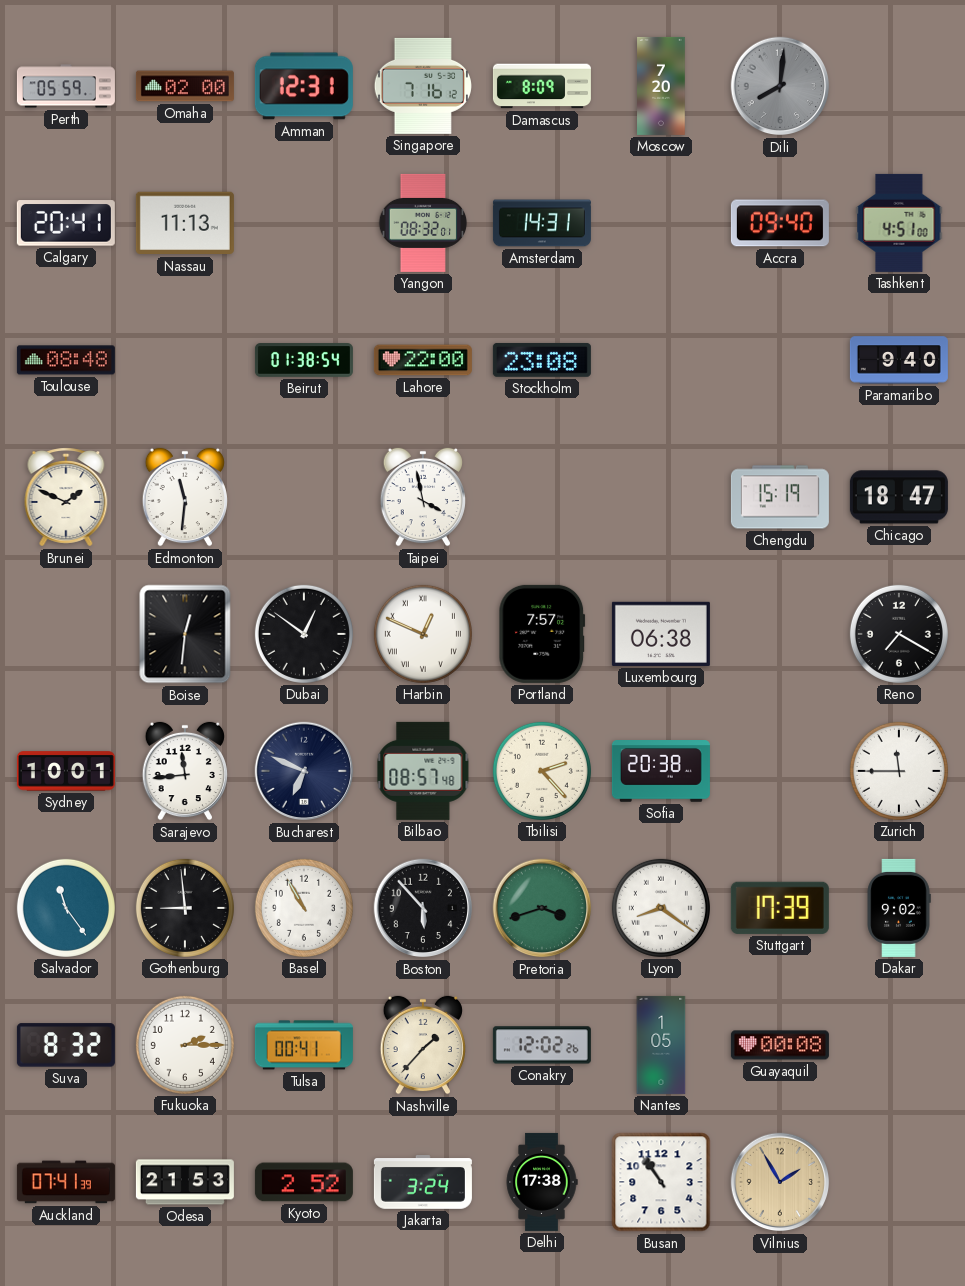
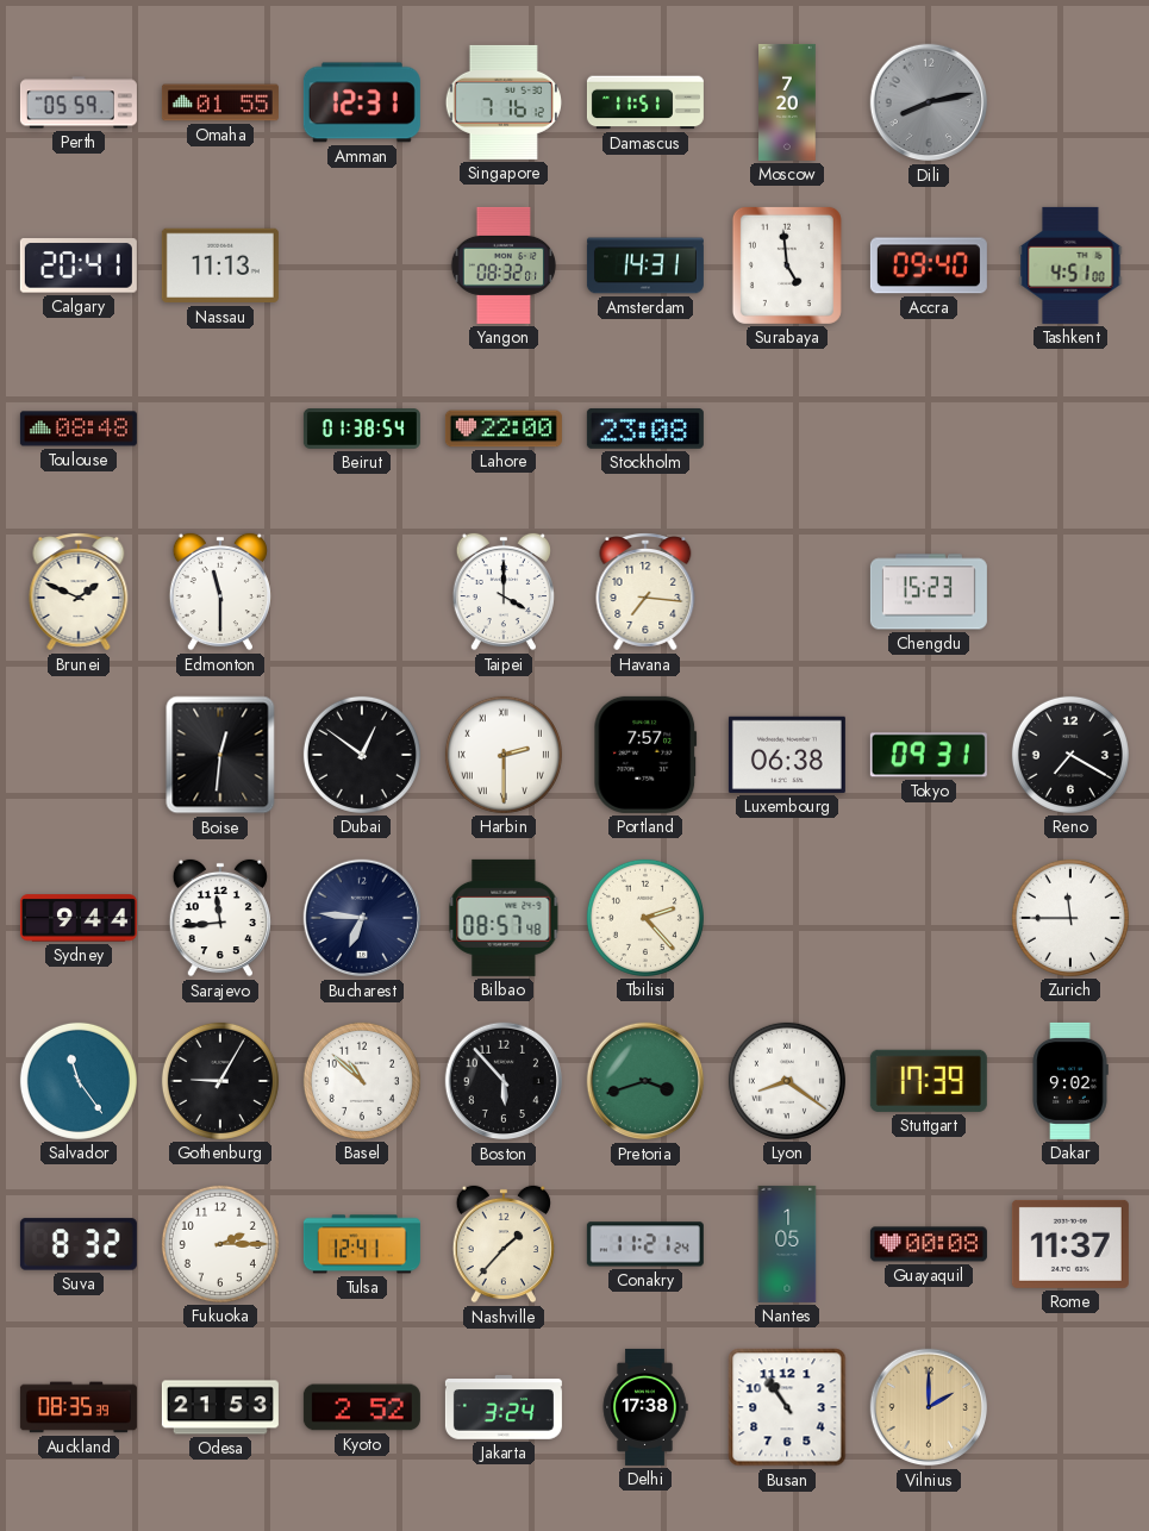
Omaha: 02:00 -> 01:55 (220, 102)
Damascus: 8:09 -> 11:51 (645, 102)
Dili: 8:01 -> 8:13 (929, 102)
Surabaya: none -> 4:59 (787, 265)
Paramaribo: 9:40 -> none (899, 360)
Edmonton: 11:31 -> 11:30 (220, 592)
Taipei: 3:58 -> 4:00 (504, 592)
Havana: none -> 7:16 (645, 592)
Chengdu: 15:19 -> 15:23 (929, 592)
Chicago: 18:47 -> none (899, 497)
Harbin: 12:49 -> 2:30 (504, 755)
Tokyo: none -> 09:31 (929, 755)
Sydney: 10:01 -> 9:44 (79, 918)
Bucharest: 6:49 -> 6:46 (362, 918)
Sofia: 20:38 -> none (661, 772)
Gothenburg: 8:59 -> 9:05 (220, 1081)
Basel: 10:55 -> 10:52 (362, 1081)
Tulsa: 00:41 -> 12:41 (362, 1244)
Conakry: 12:02 -> 11:21 (645, 1244)
Rome: none -> 11:37 (1070, 1244)
Auckland: 07:41 -> 08:35 (79, 1407)
Vilnius: 1:55 -> 2:00 (929, 1407)
